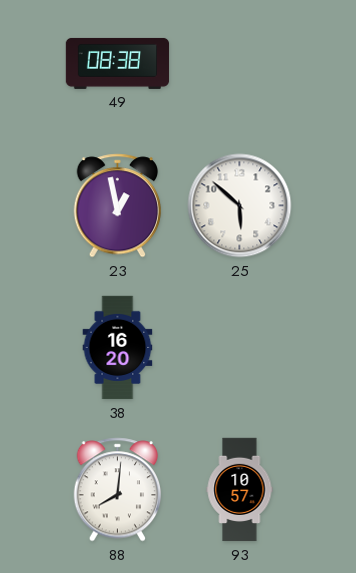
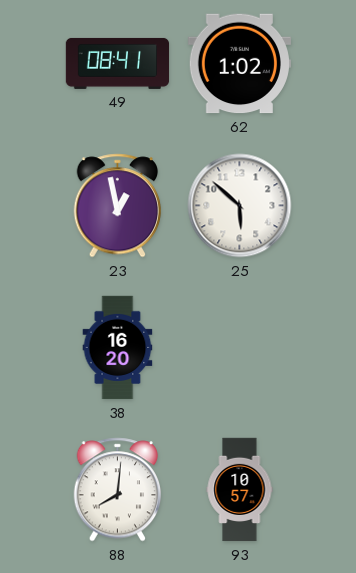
49: 08:38 -> 08:41 (118, 63)
62: none -> 1:02 (239, 64)
